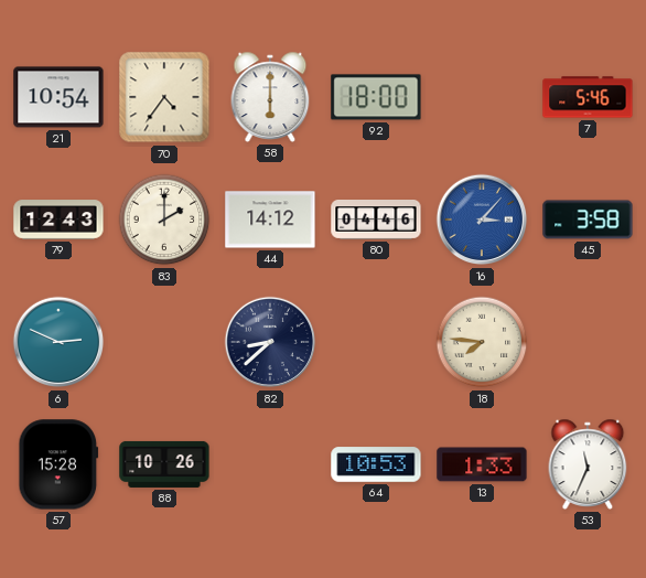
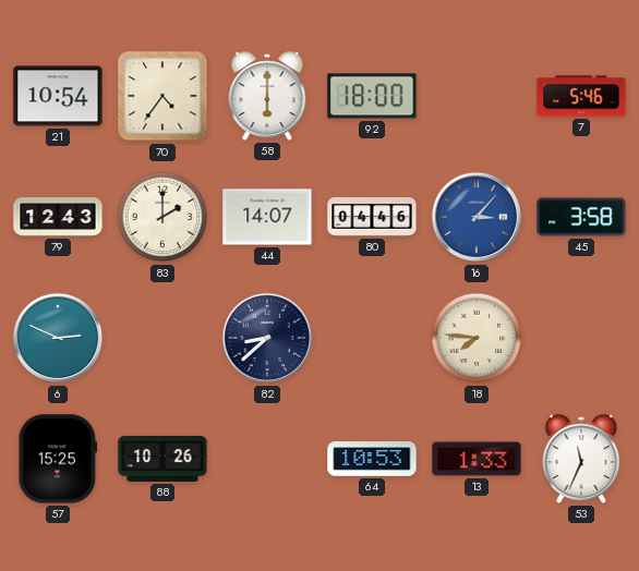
44: 14:12 -> 14:07 (267, 217)
57: 15:28 -> 15:25 (58, 459)
